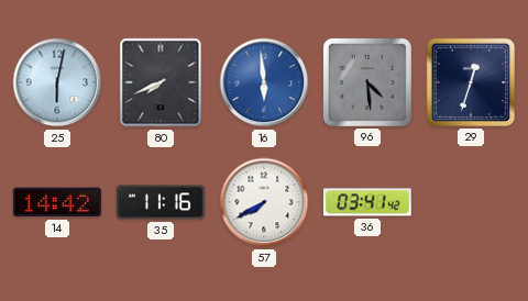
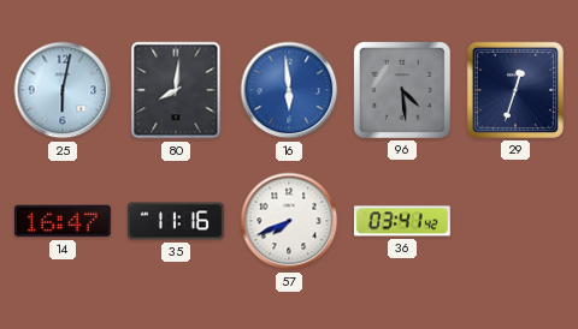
80: 7:41 -> 8:01 (176, 90)
14: 14:42 -> 16:47 (63, 221)
57: 7:40 -> 7:41 (289, 221)
